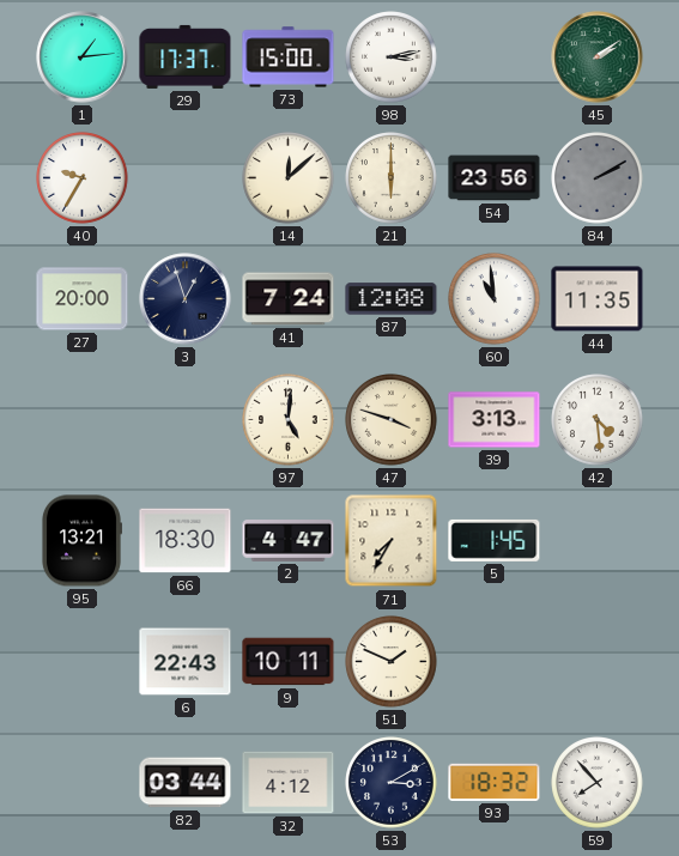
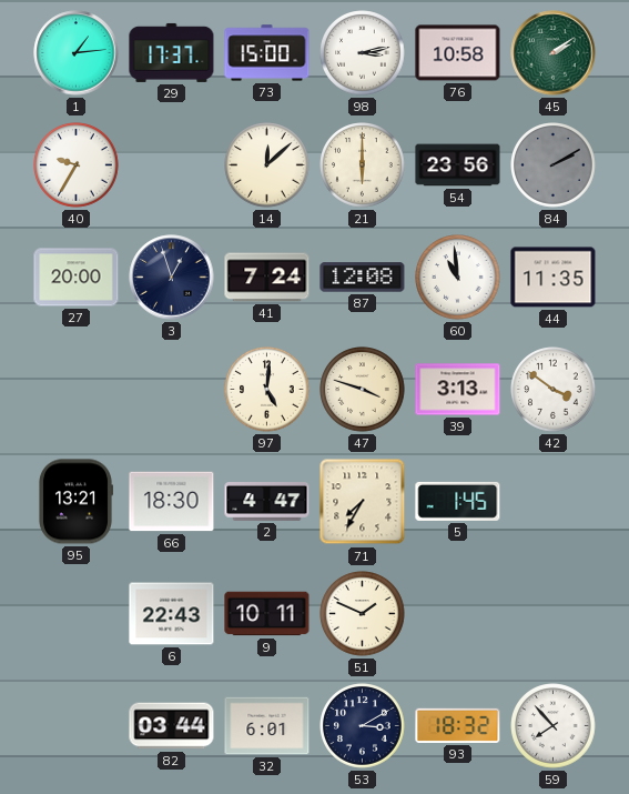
76: none -> 10:58 (458, 53)
42: 4:29 -> 3:51 (554, 390)
32: 4:12 -> 6:01 (267, 726)
